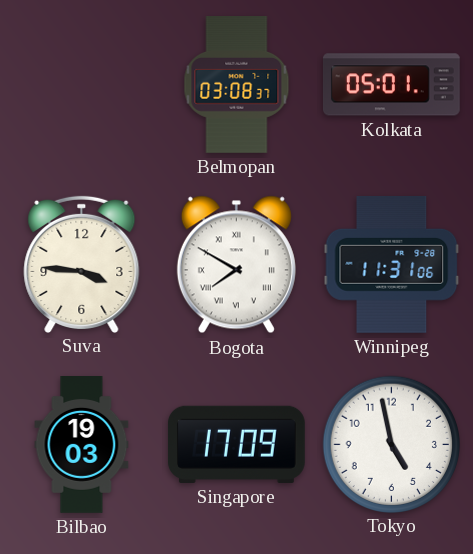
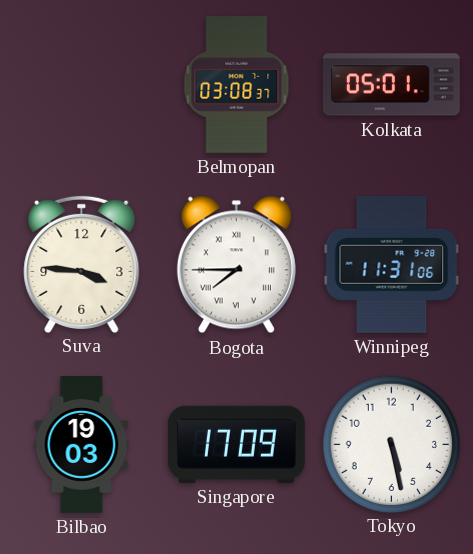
Bogota: 7:50 -> 7:45 (236, 265)
Tokyo: 4:58 -> 5:28 (391, 444)
